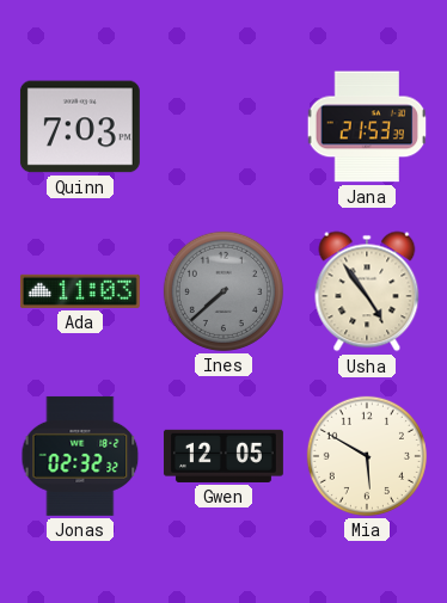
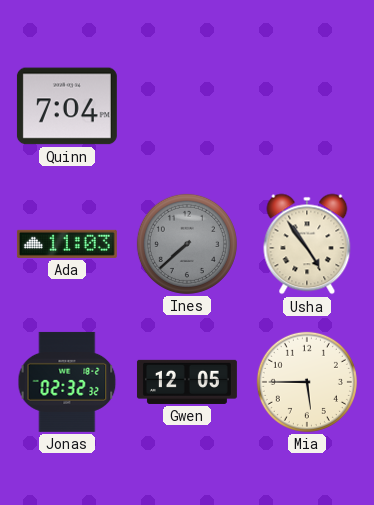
Quinn: 7:03 -> 7:04 (67, 106)
Jana: 21:53 -> none (367, 127)
Mia: 5:50 -> 5:45 (307, 382)
